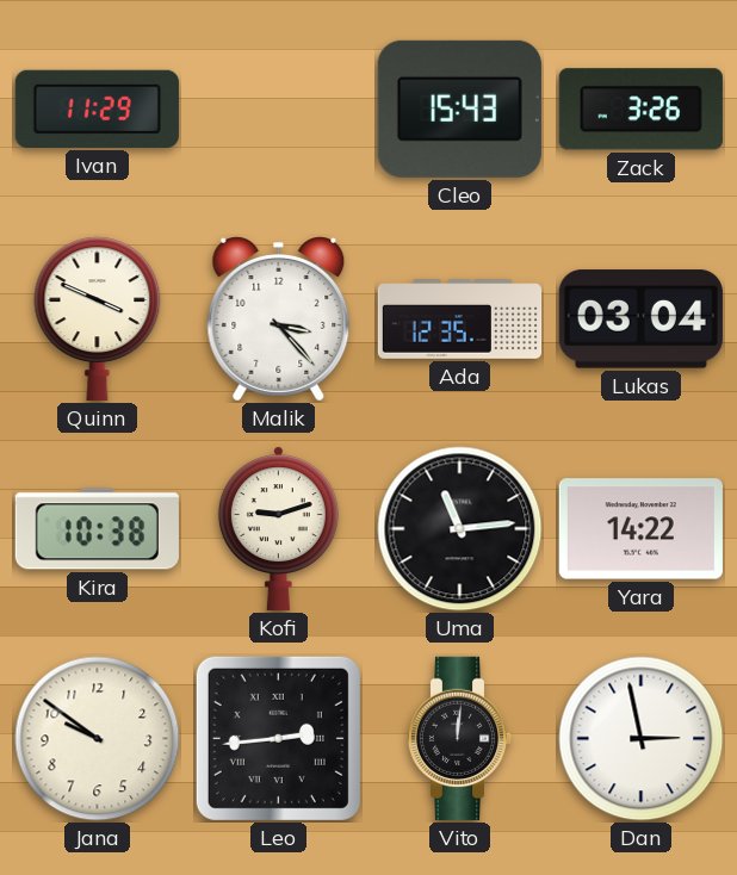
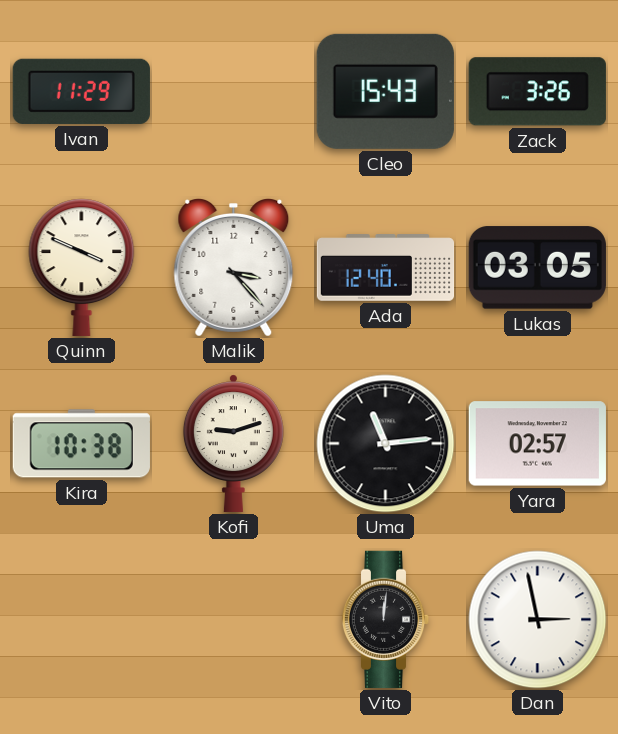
Ada: 12:35 -> 12:40 (386, 268)
Lukas: 03:04 -> 03:05 (537, 268)
Yara: 14:22 -> 02:57 (537, 444)
Jana: 9:51 -> none (98, 739)
Leo: 2:44 -> none (278, 738)
